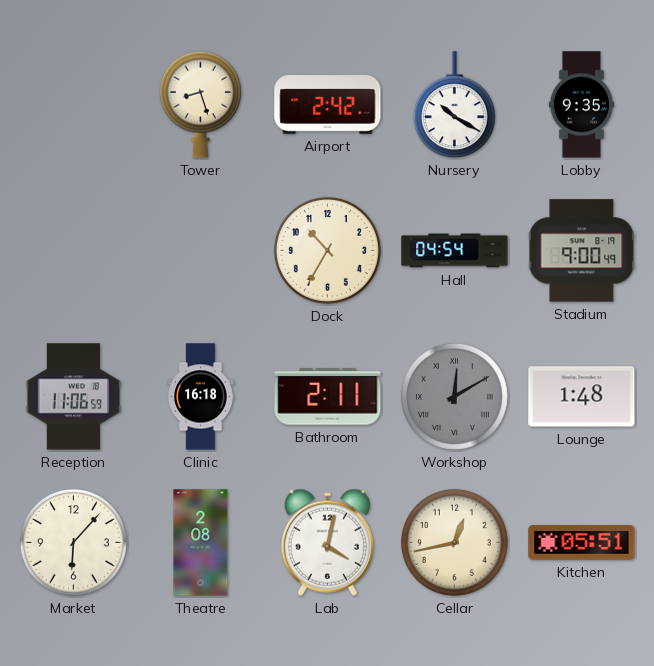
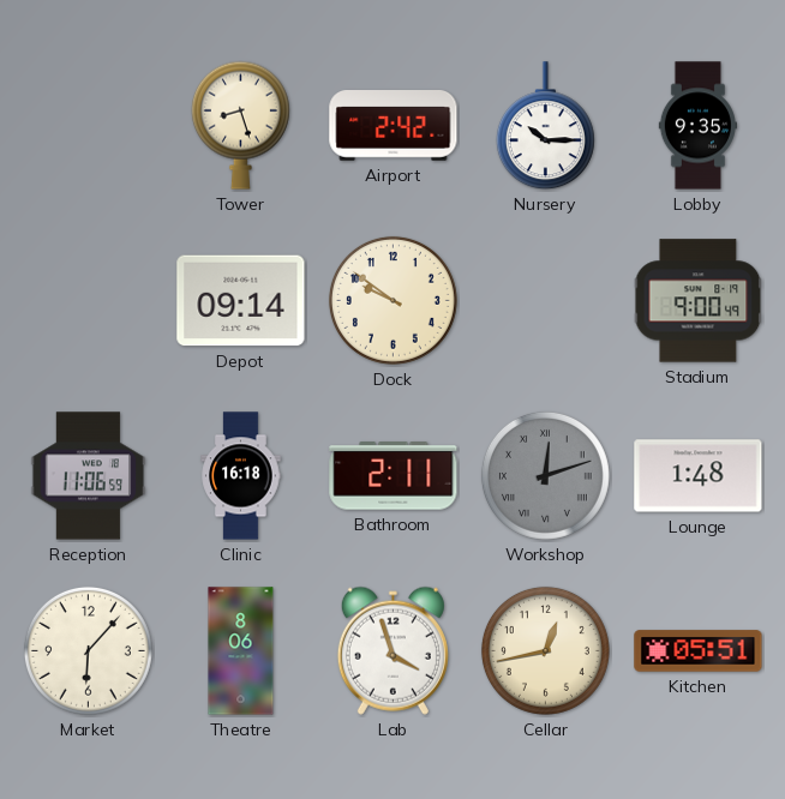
Nursery: 10:20 -> 10:15 (545, 126)
Depot: none -> 09:14 (241, 301)
Dock: 10:35 -> 9:51 (392, 300)
Hall: 04:54 -> none (455, 251)
Workshop: 12:10 -> 12:12 (545, 475)
Theatre: 2:08 -> 8:06 (241, 651)
Lab: 4:02 -> 3:57 (392, 650)
